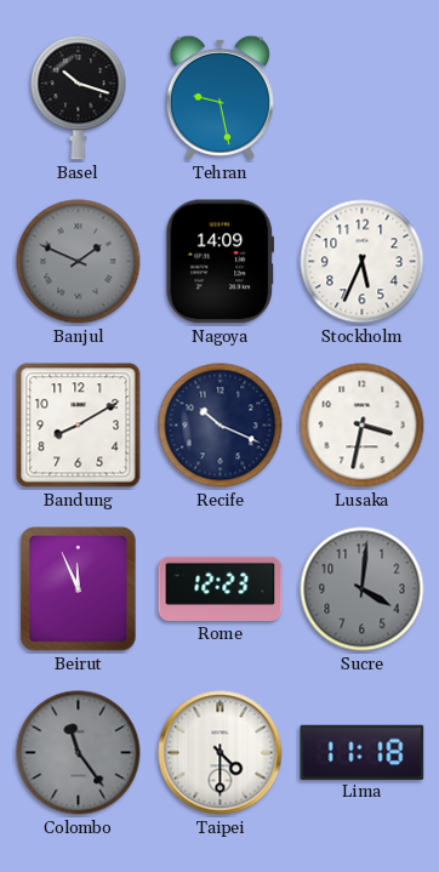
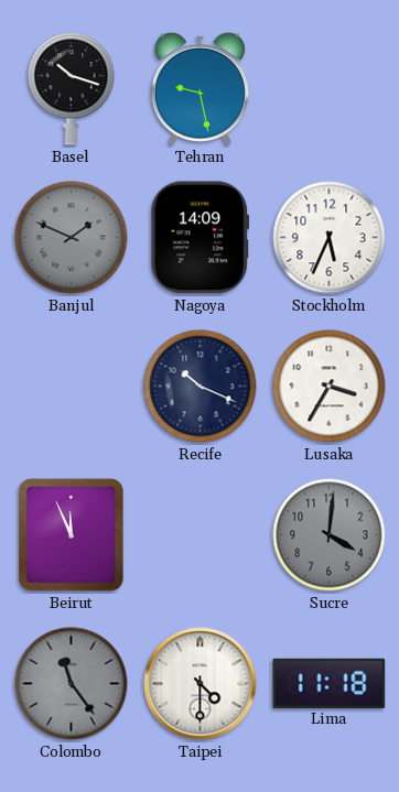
Bandung: 8:10 -> none (79, 426)
Lusaka: 3:32 -> 3:35 (330, 387)
Rome: 12:23 -> none (221, 588)
